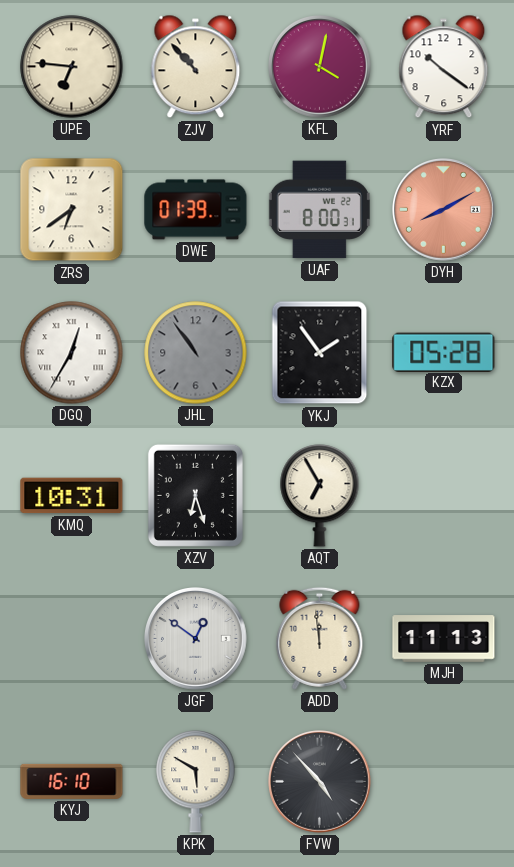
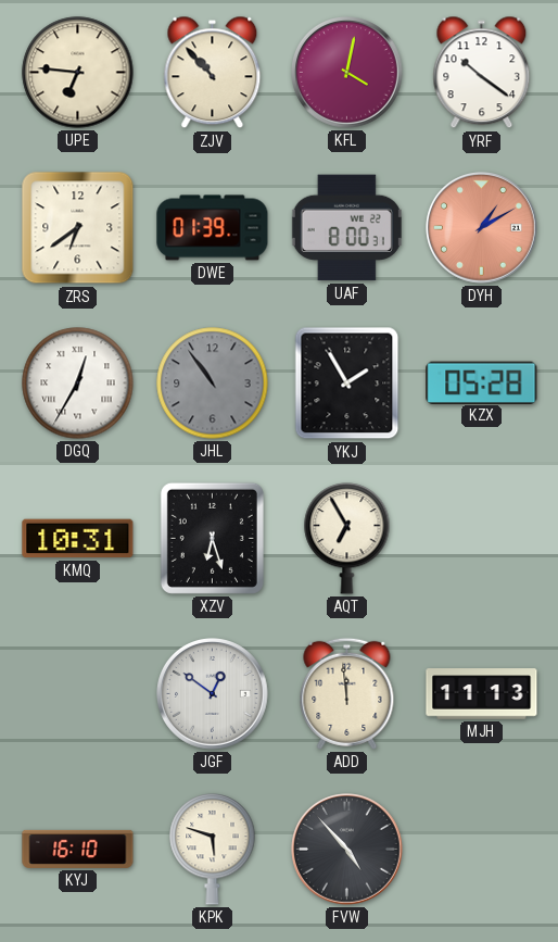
DYH: 8:10 -> 1:10 (482, 228)
YKJ: 1:54 -> 1:55 (347, 384)
KPK: 5:50 -> 5:48 (213, 850)
